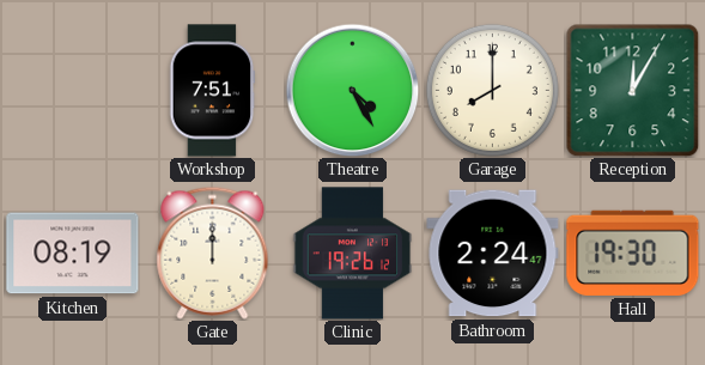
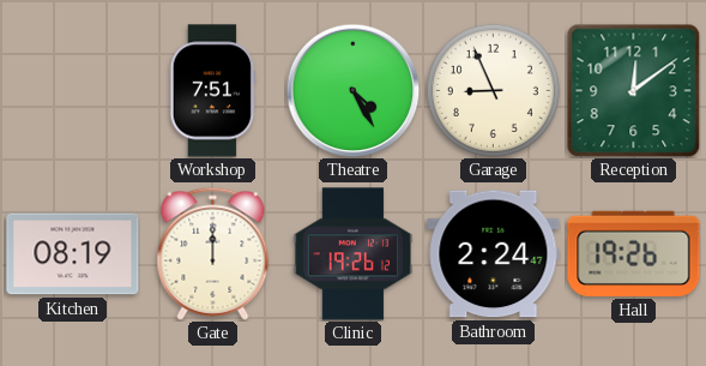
Garage: 8:00 -> 8:56 (493, 90)
Reception: 12:05 -> 12:09 (633, 90)
Hall: 19:30 -> 19:26 (634, 253)
